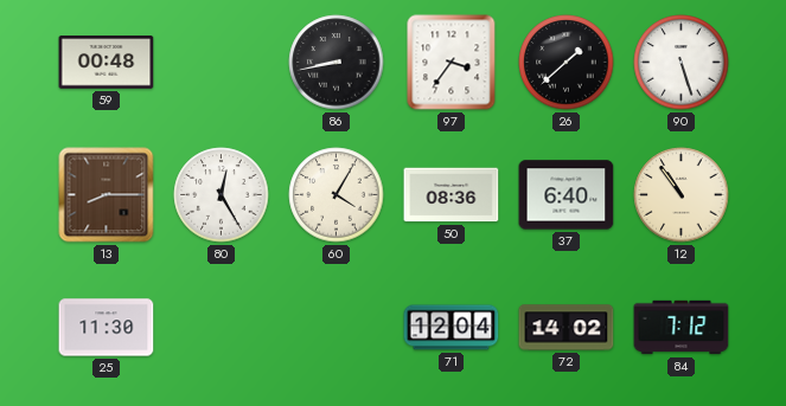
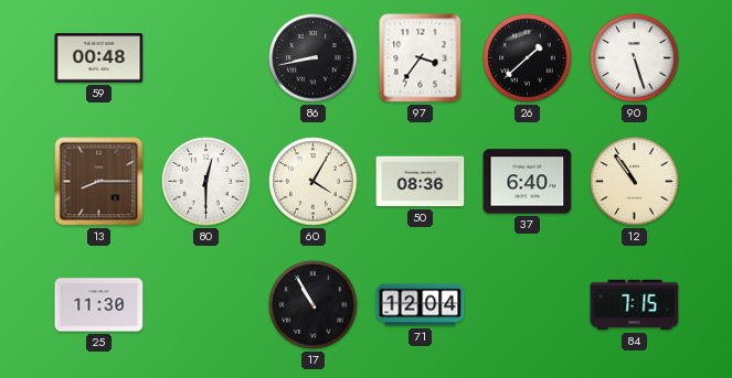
80: 12:25 -> 12:30 (206, 182)
17: none -> 10:55 (314, 305)
72: 14:02 -> none (567, 328)
84: 7:12 -> 7:15 (635, 305)
